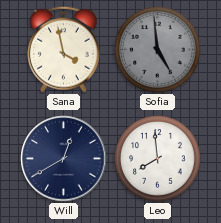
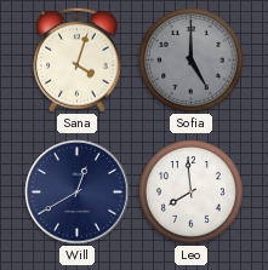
Sana: 3:58 -> 4:03 (76, 59)
Sofia: 4:59 -> 5:00 (192, 61)
